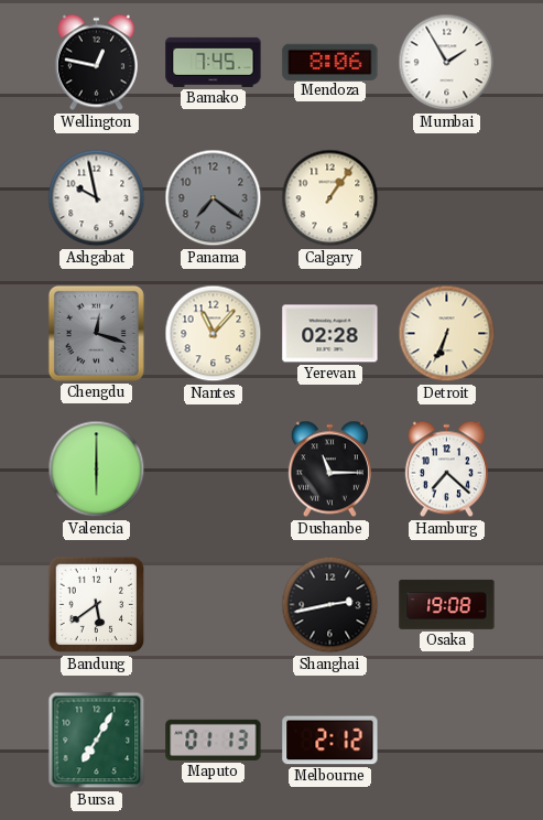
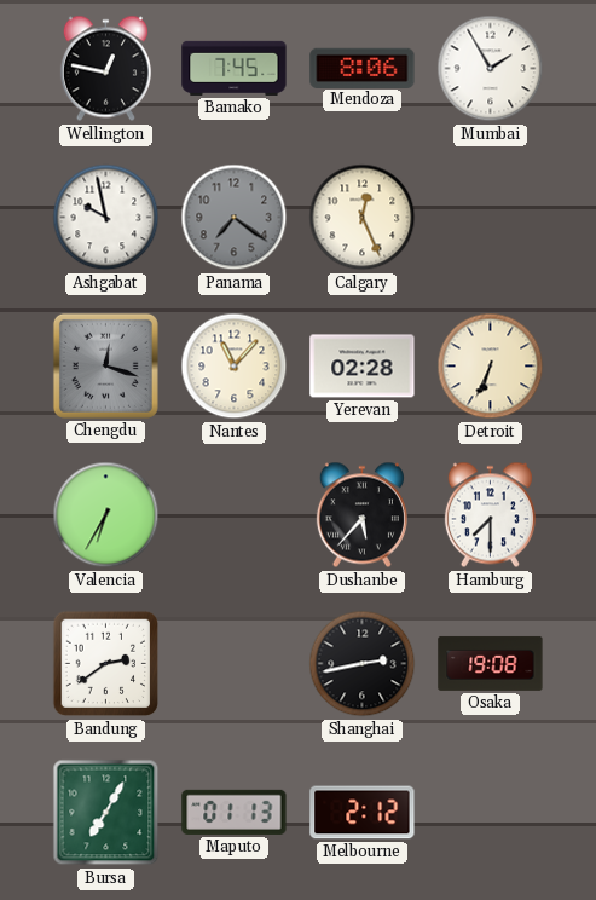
Calgary: 1:06 -> 12:26 (363, 218)
Valencia: 6:00 -> 6:35 (106, 515)
Dushanbe: 11:15 -> 5:37 (361, 515)
Hamburg: 7:22 -> 7:30 (490, 515)
Bandung: 5:39 -> 2:39 (106, 664)
